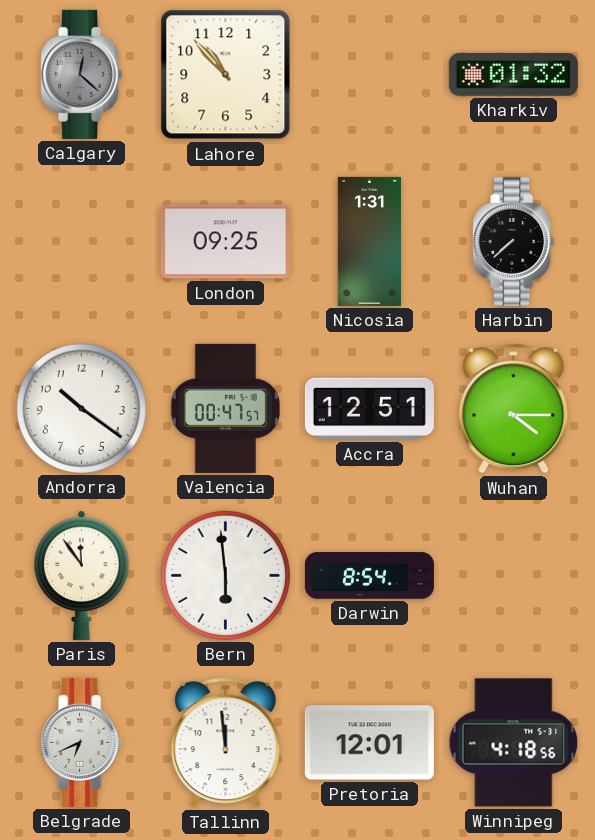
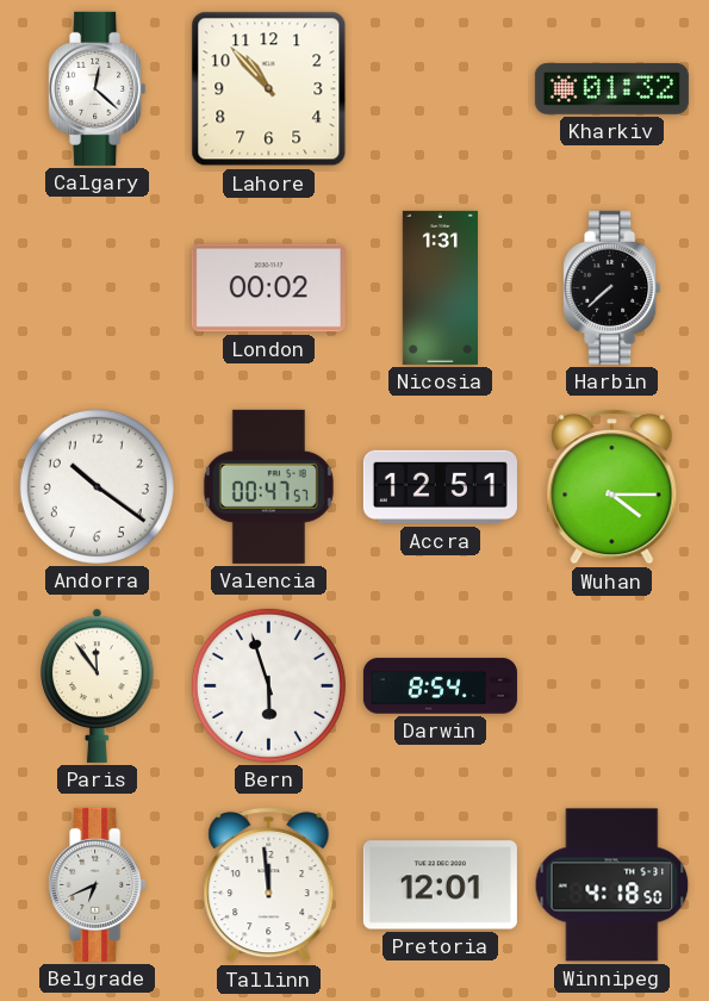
Calgary dial: grey -> white (98, 88)
London: 09:25 -> 00:02 (268, 288)
Bern: 5:59 -> 5:57 (268, 685)
Winnipeg: 4:18:56 -> 4:18:50 (612, 885)
